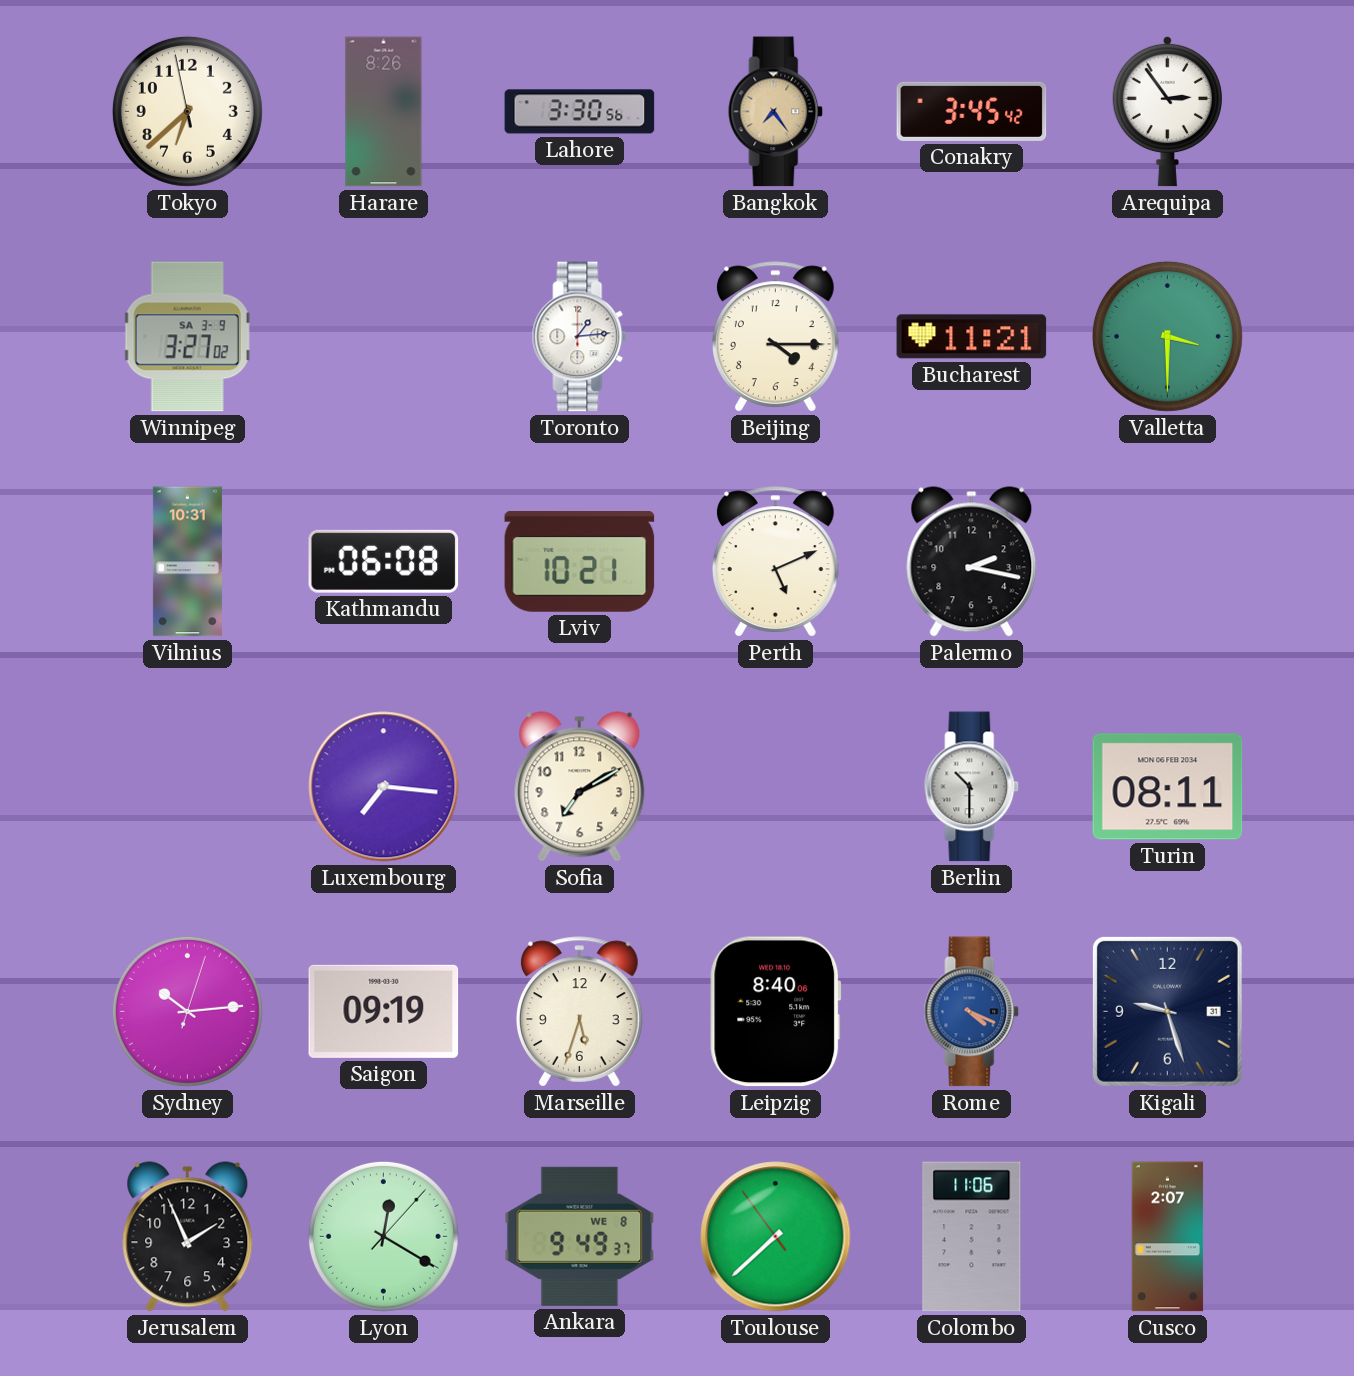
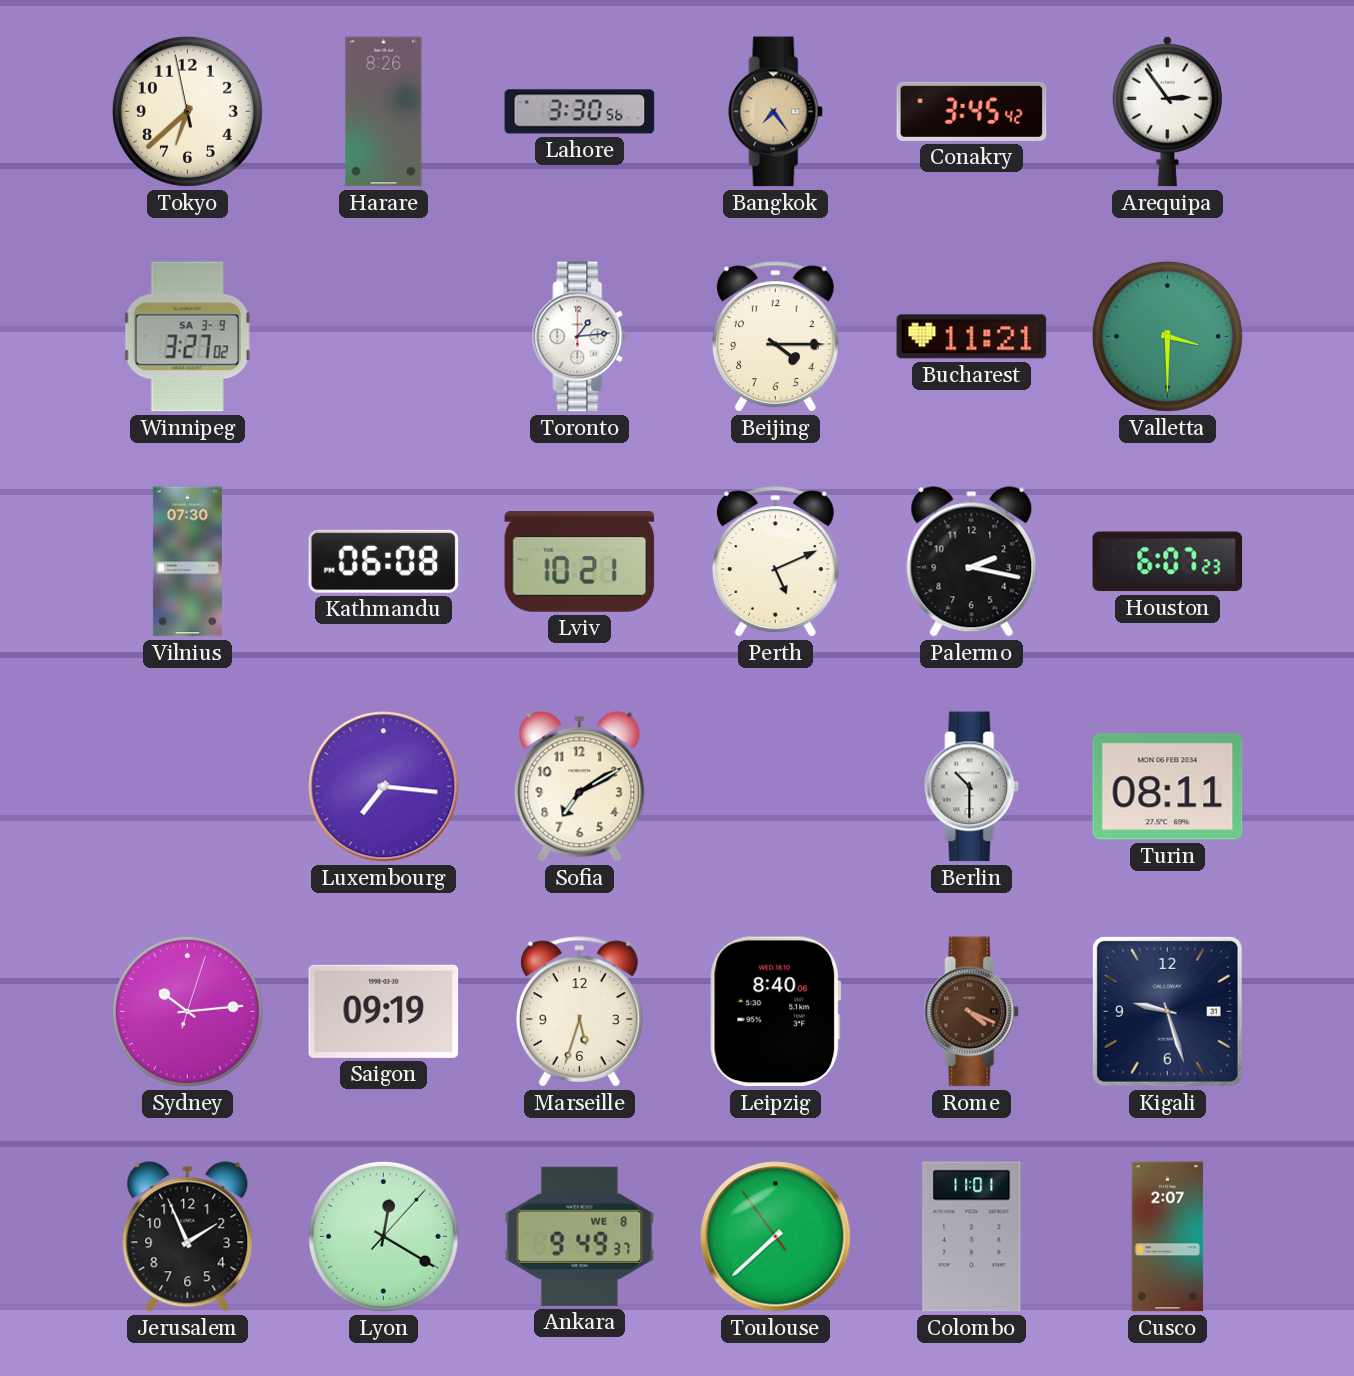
Vilnius: 10:31 -> 07:30 (187, 562)
Houston: none -> 6:07 (1168, 562)
Rome dial: blue -> brown (972, 1012)
Colombo: 11:06 -> 11:01 (972, 1237)
